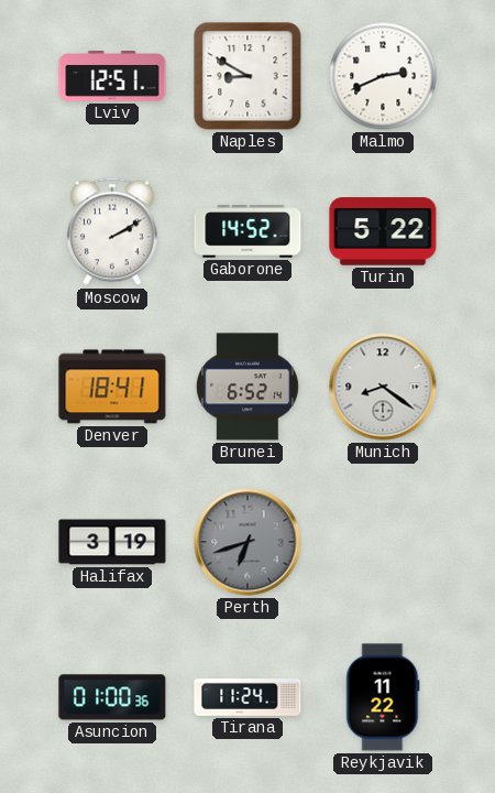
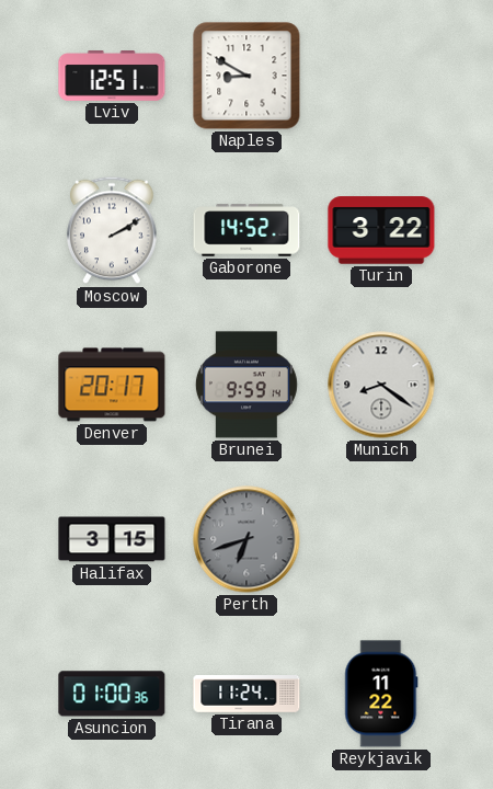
Malmo: 2:41 -> none (383, 76)
Turin: 5:22 -> 3:22 (381, 230)
Denver: 18:41 -> 20:17 (112, 385)
Brunei: 6:52 -> 9:59 (246, 385)
Halifax: 3:19 -> 3:15 (112, 539)
